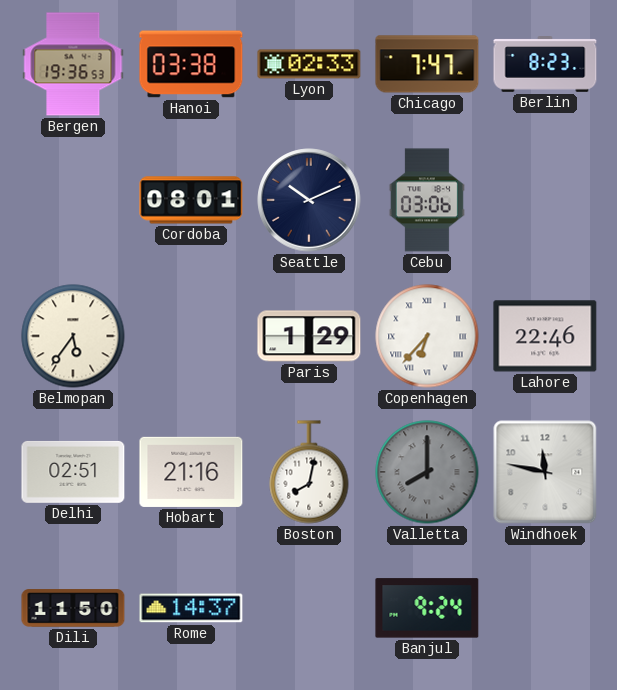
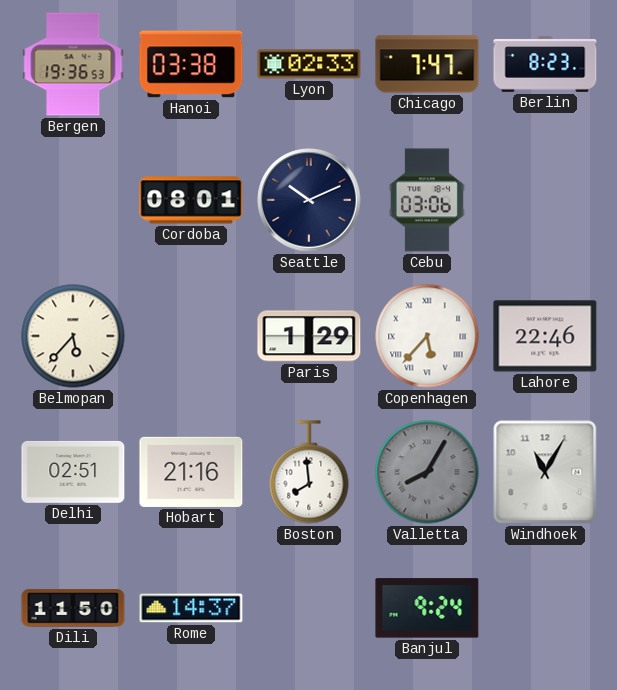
Belmopan: 5:36 -> 5:37 (73, 336)
Copenhagen: 6:37 -> 5:37 (427, 336)
Boston: 8:02 -> 7:59 (309, 472)
Valletta: 8:00 -> 8:05 (427, 472)
Windhoek: 11:47 -> 11:05 (545, 472)
